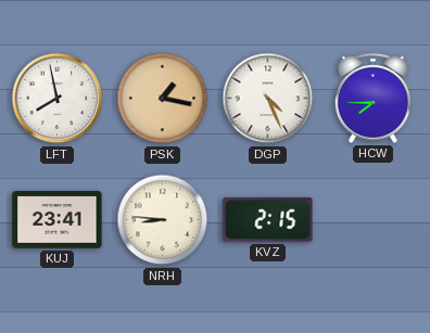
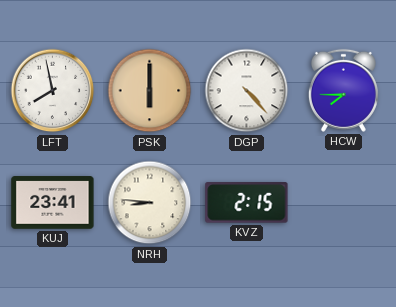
PSK: 1:17 -> 6:00 (150, 91)
DGP: 4:26 -> 4:23 (247, 91)
